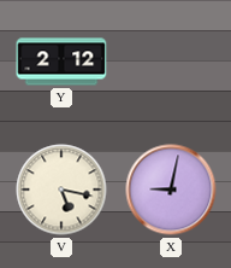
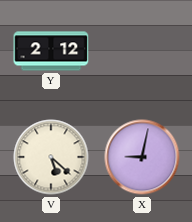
V: 5:17 -> 5:22 (51, 157)
